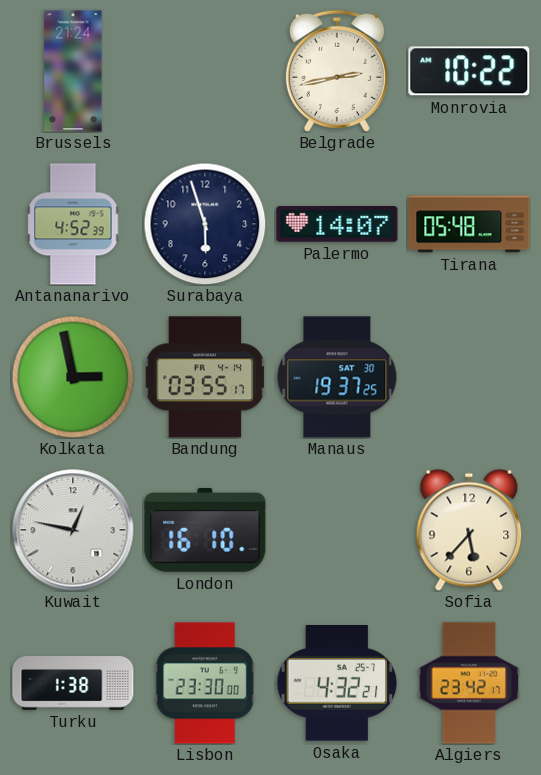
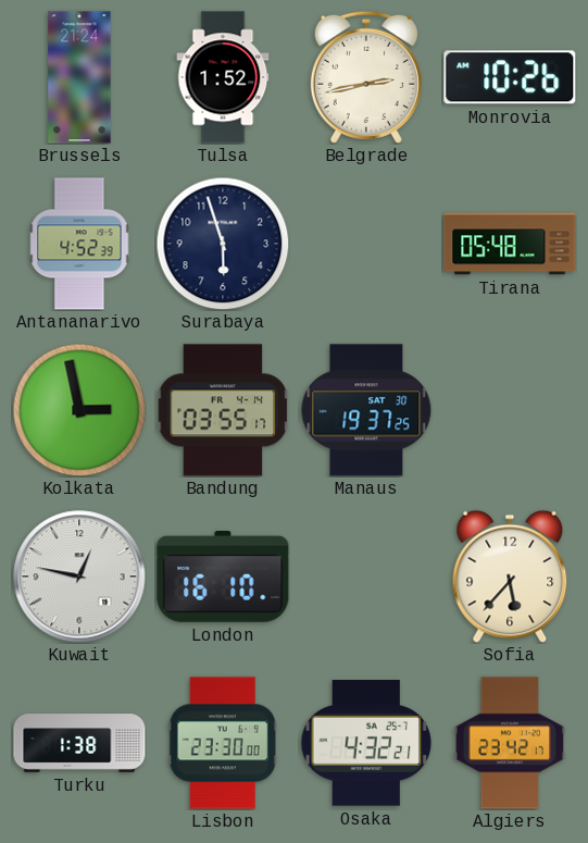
Tulsa: none -> 1:52 (223, 77)
Monrovia: 10:22 -> 10:26 (510, 77)
Palermo: 14:07 -> none (337, 224)
